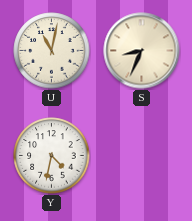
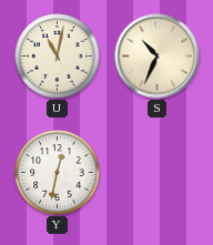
S: 8:34 -> 10:34 (158, 57)
Y: 4:32 -> 12:32 (58, 173)
